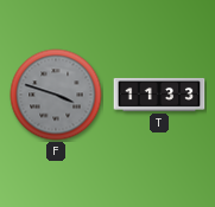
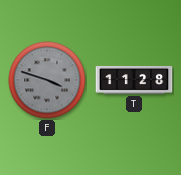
T: 11:33 -> 11:28 (134, 80)
